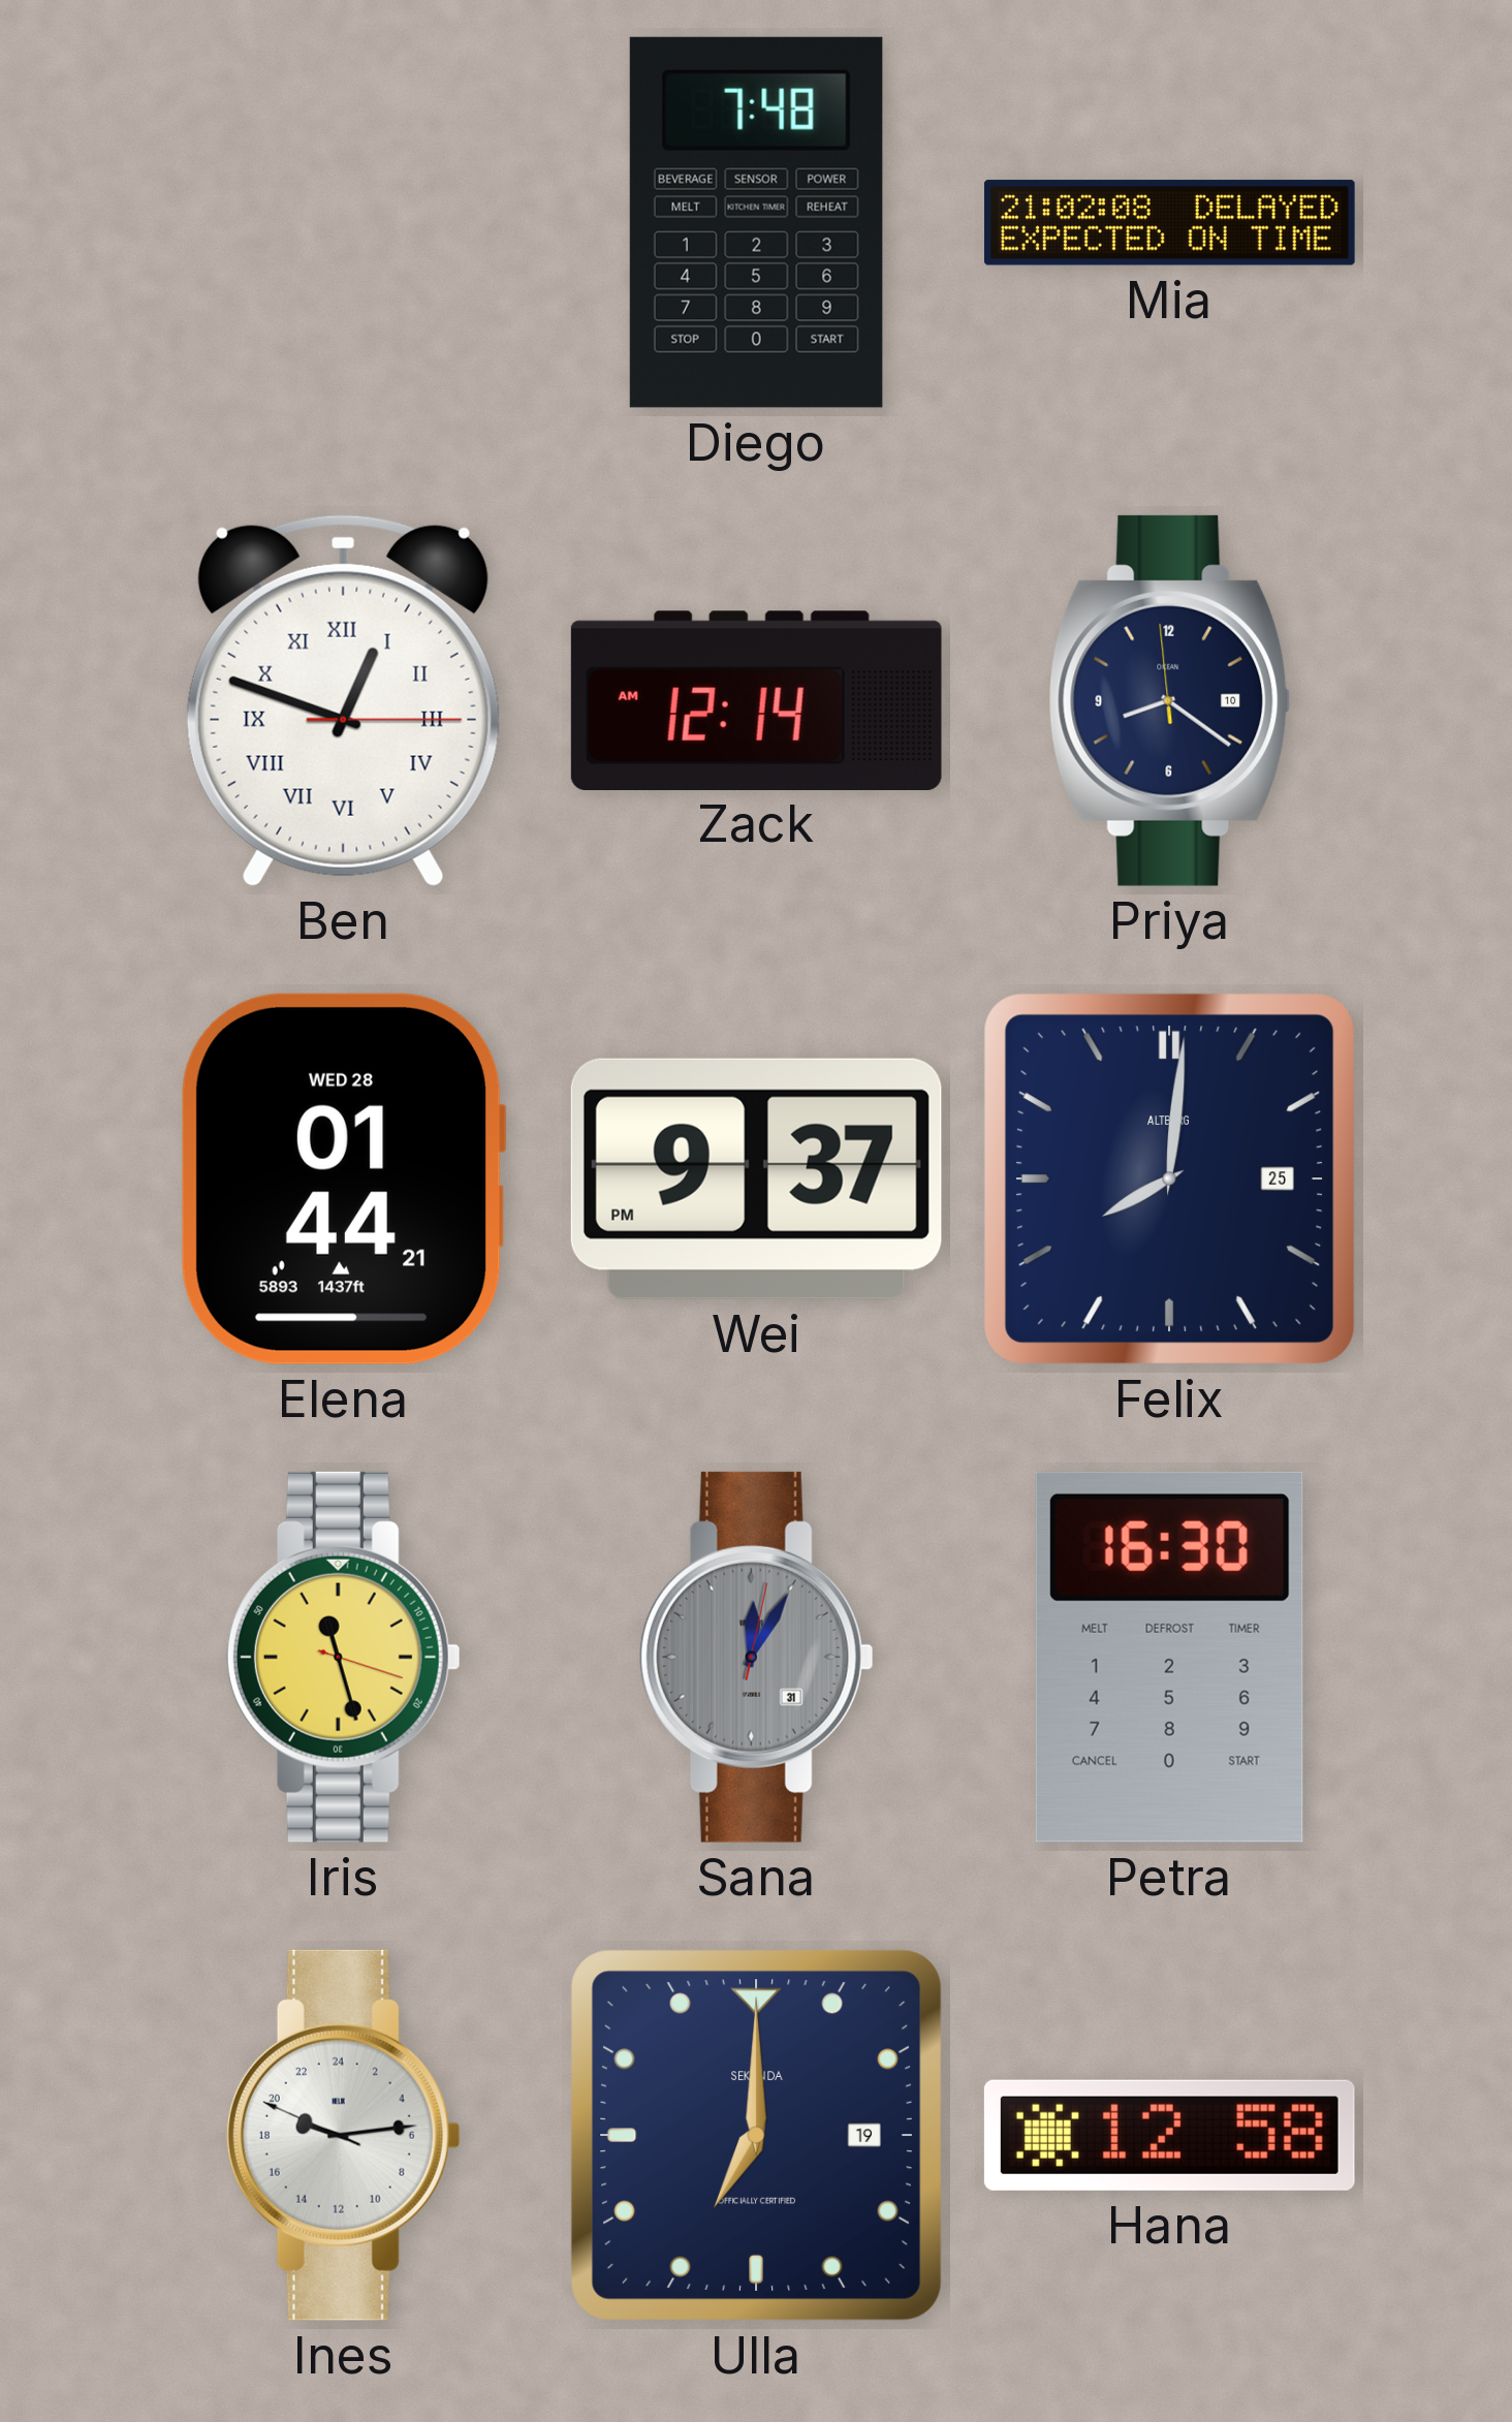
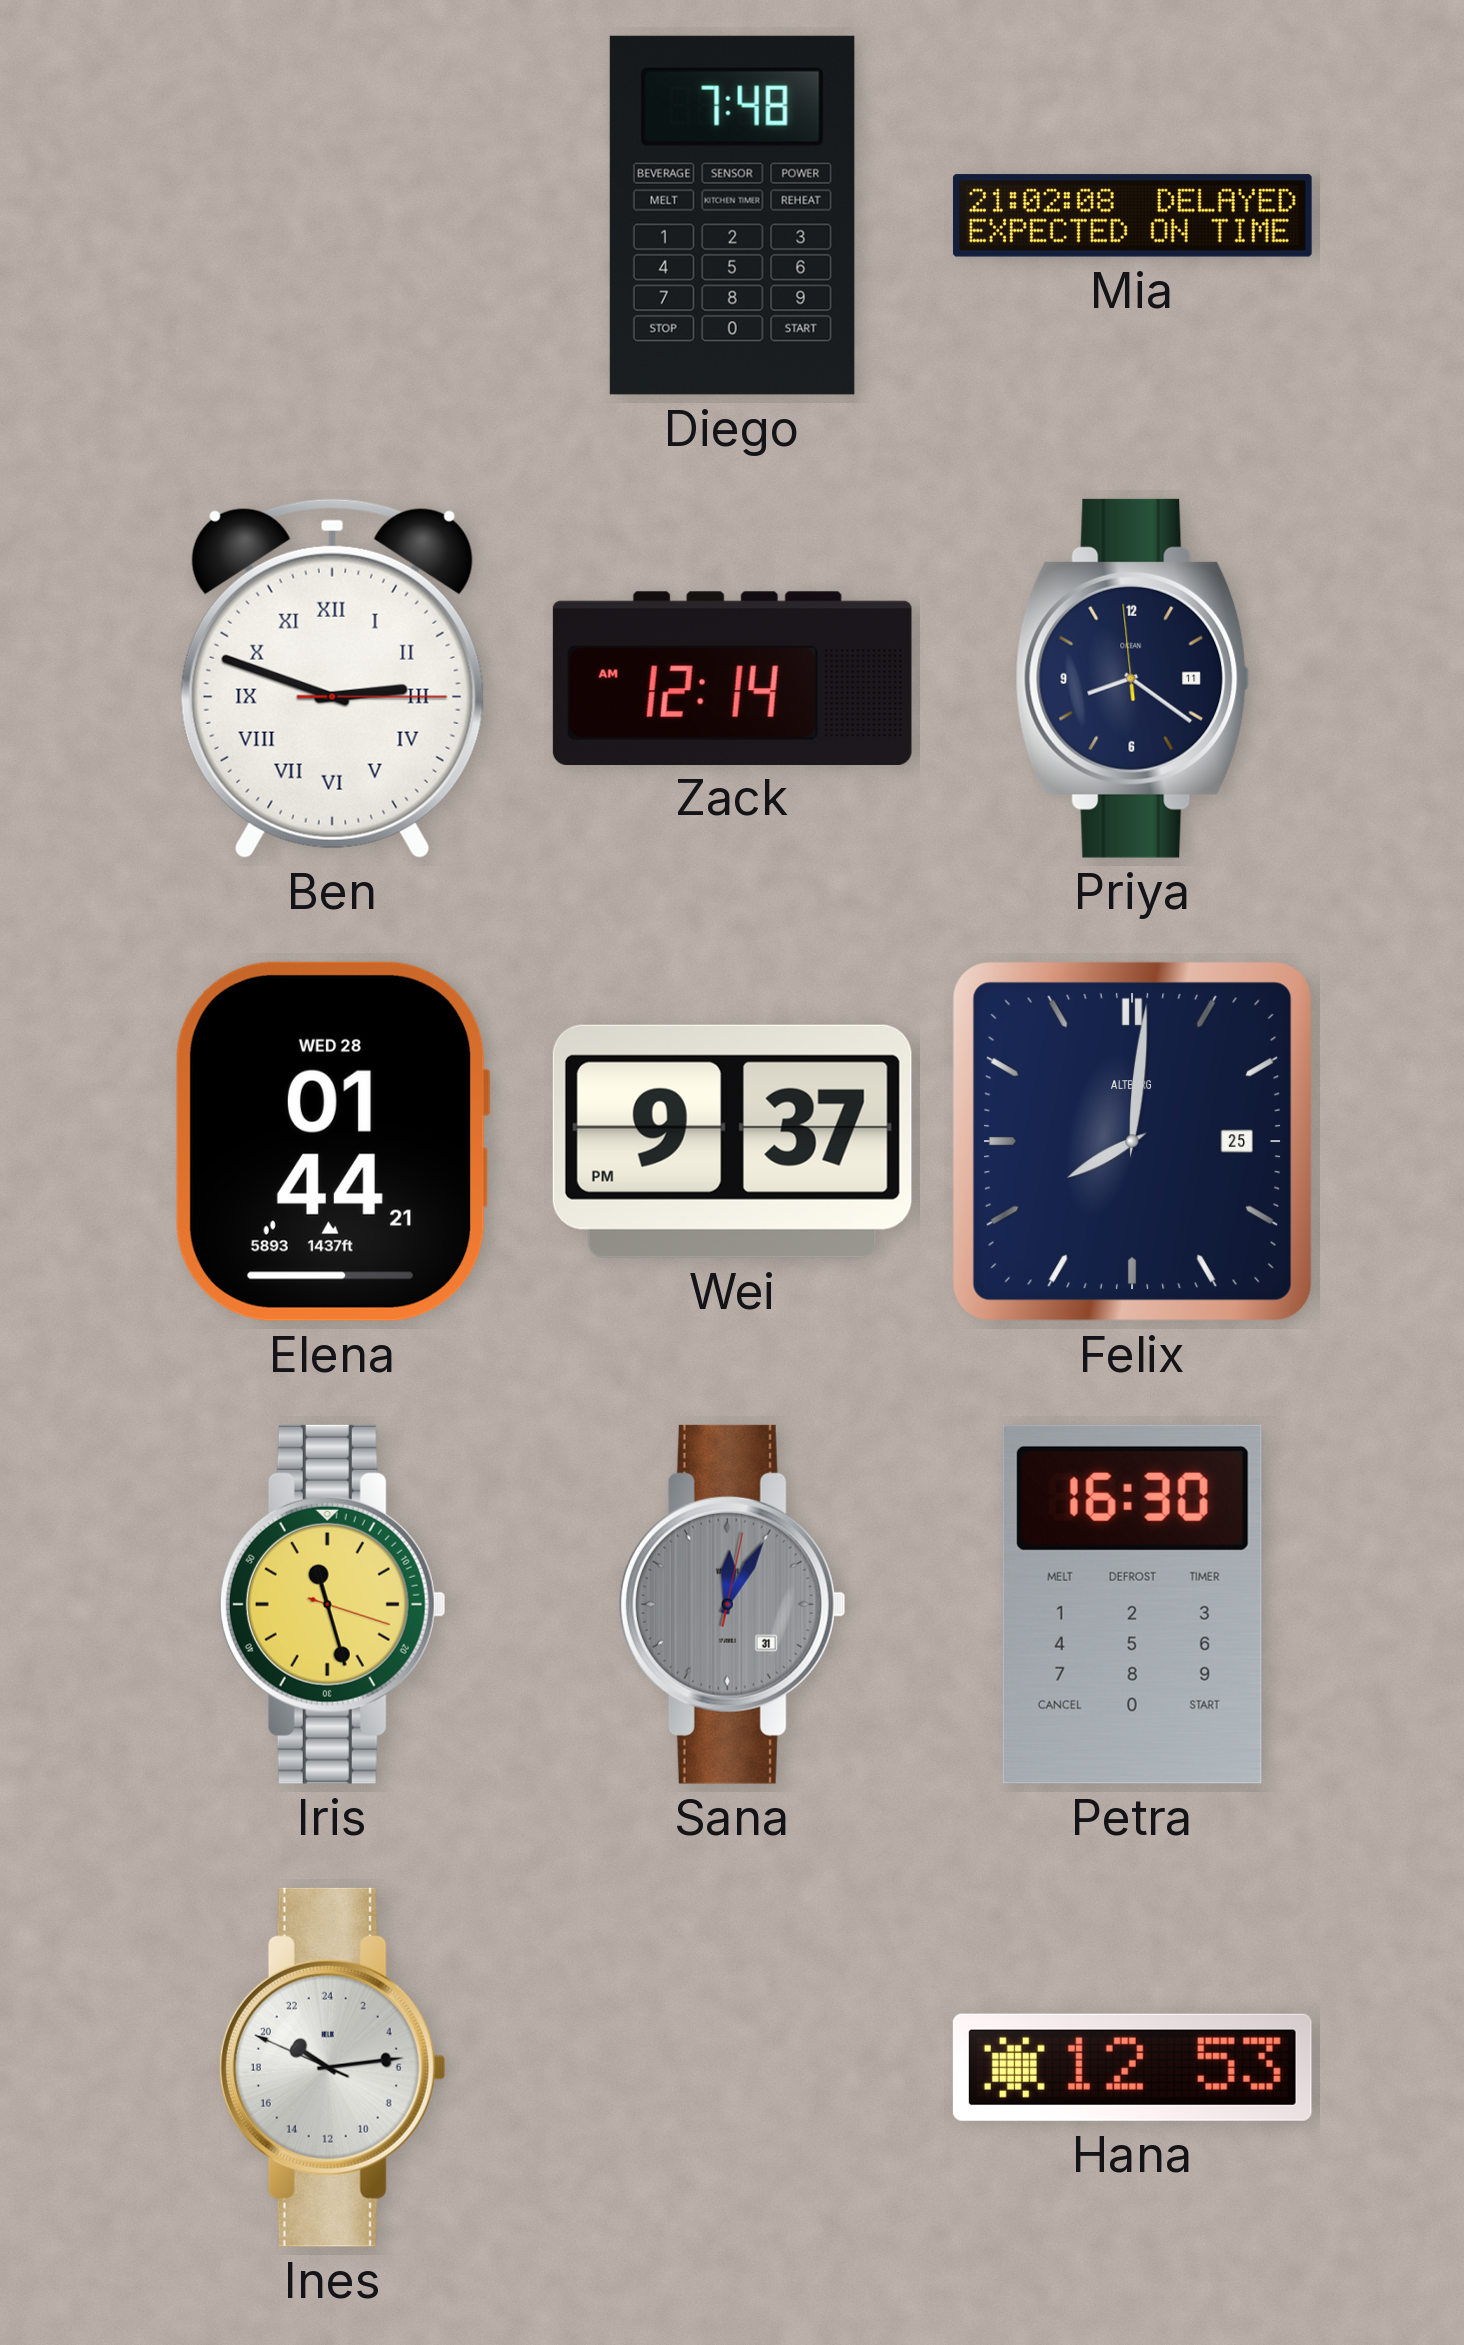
Ben: 12:48 -> 2:48 (332, 678)
Priya date: 10 -> 11 (1133, 678)
Ines: 19:13 -> 20:13 (332, 2067)
Ulla: 7:00 -> none (756, 2135)
Hana: 12:58 -> 12:53 (1132, 2067)
